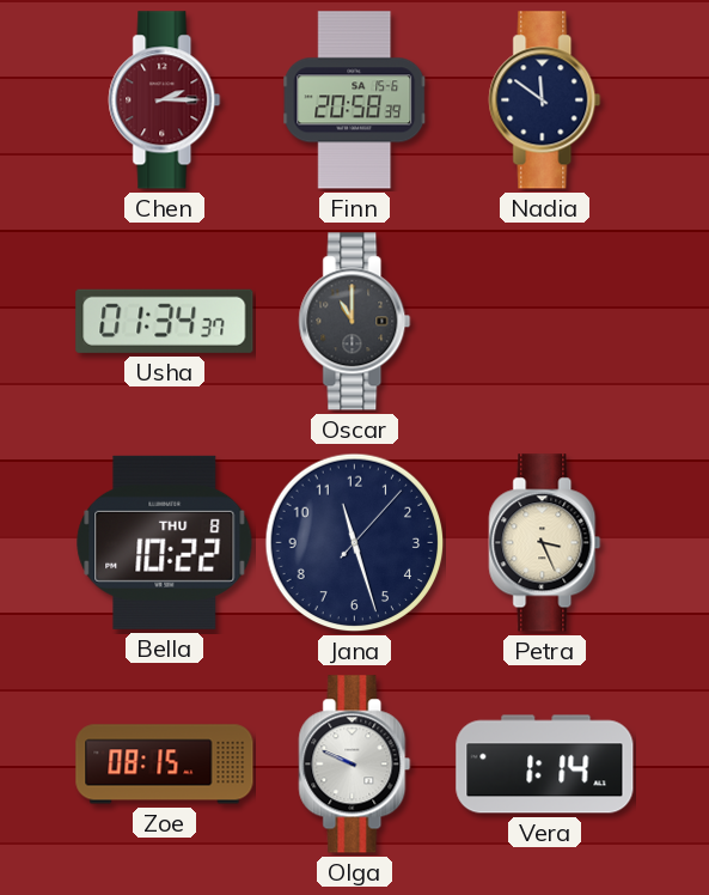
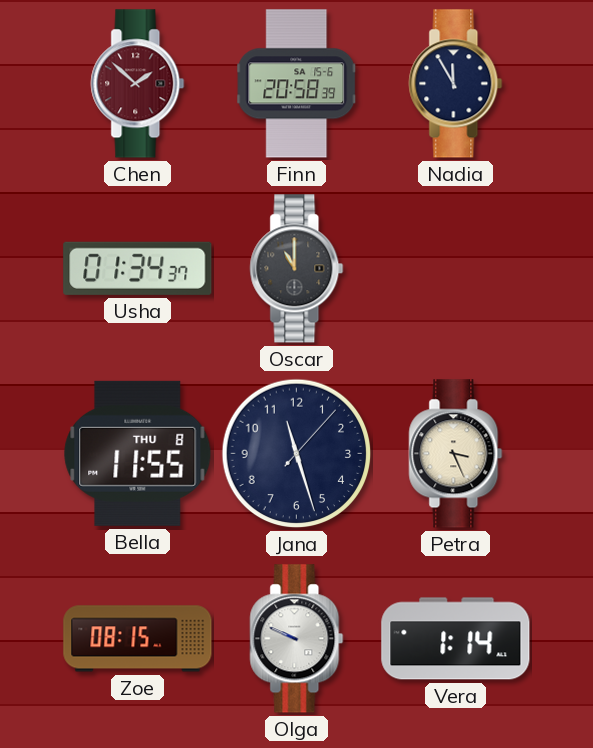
Chen: 2:15 -> 1:52 (138, 84)
Nadia: 11:51 -> 11:55 (456, 84)
Bella: 10:22 -> 11:55 (138, 453)
